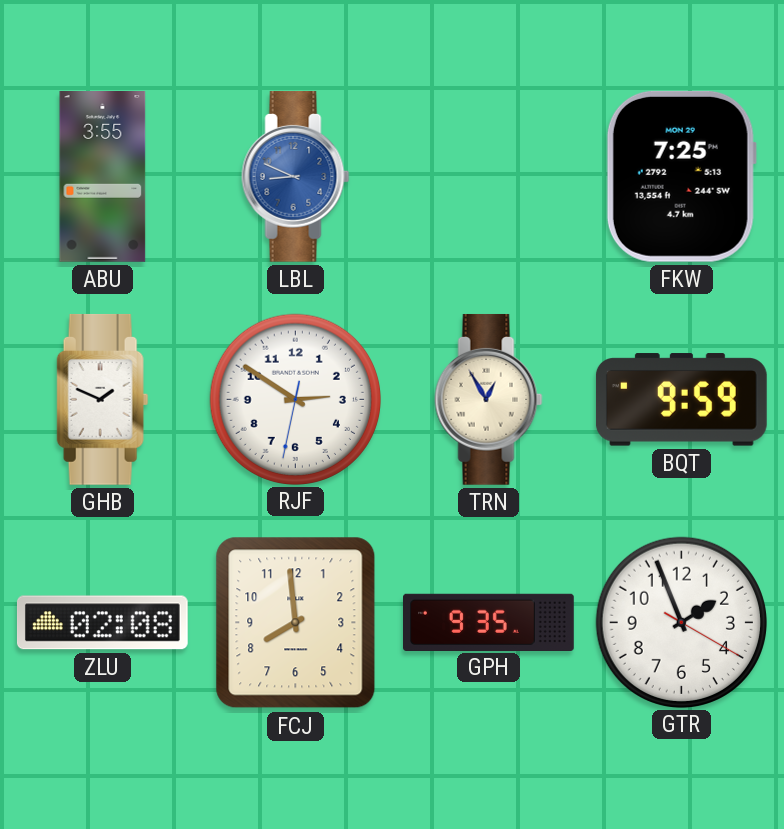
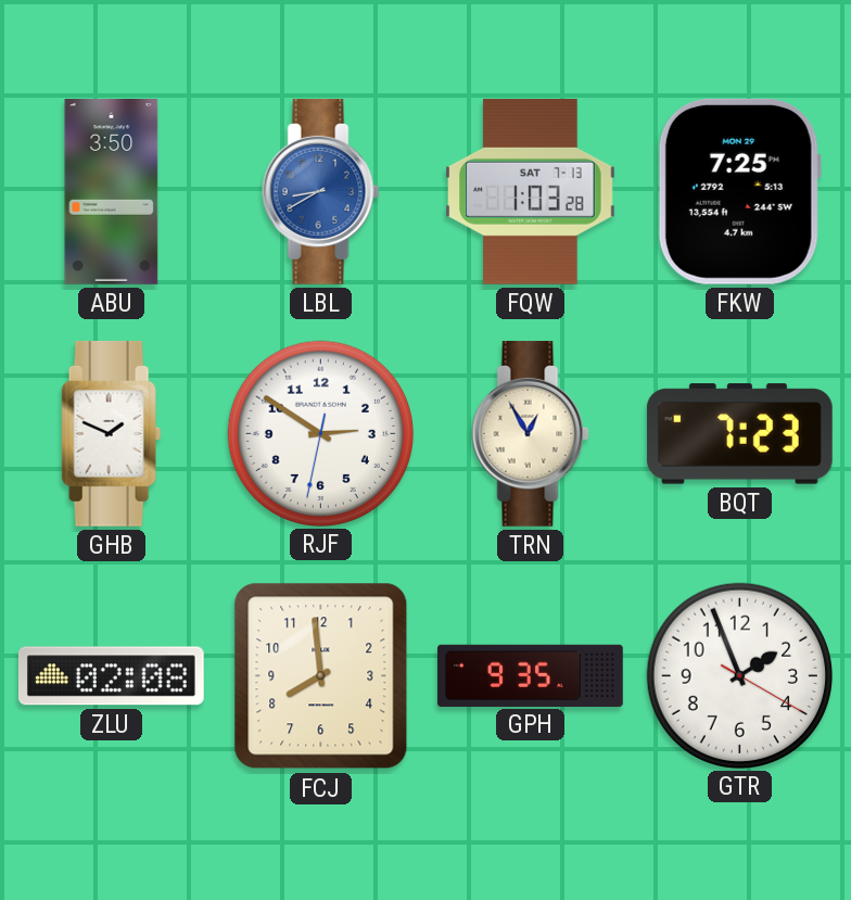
ABU: 3:55 -> 3:50 (112, 192)
LBL: 8:49 -> 8:40 (321, 191)
FQW: none -> 1:03 (531, 191)
BQT: 9:59 -> 7:23 (739, 434)
